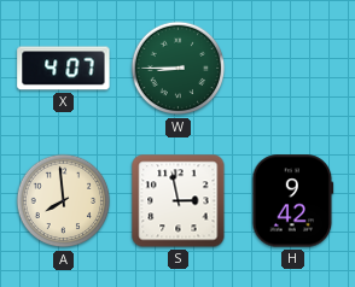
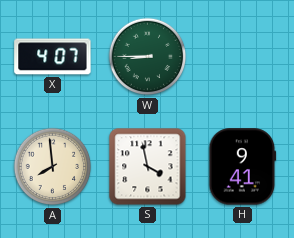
S: 2:58 -> 3:58 (148, 167)
H: 9:42 -> 9:41 (243, 167)
